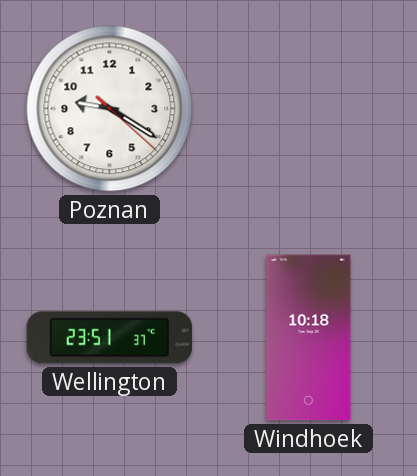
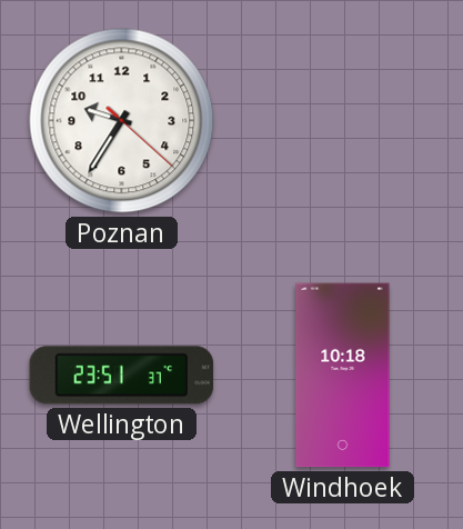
Poznan: 9:20 -> 9:35 (122, 121)
